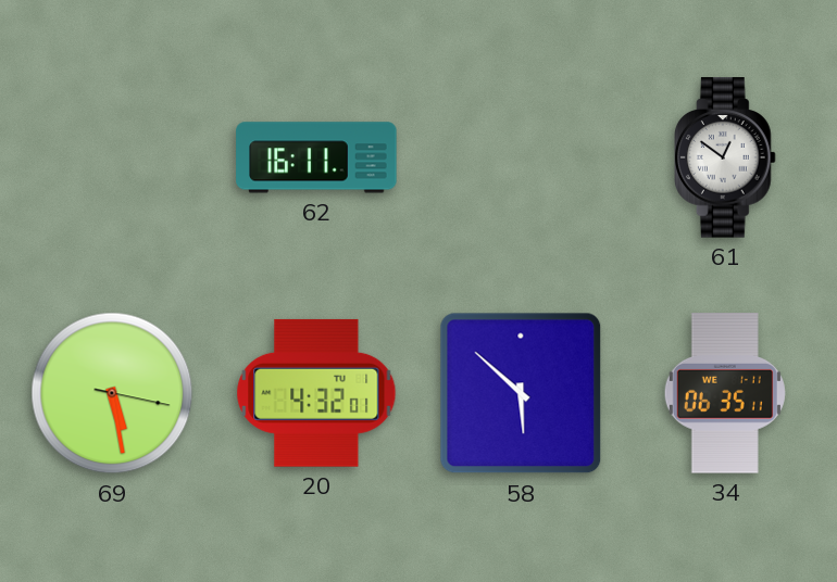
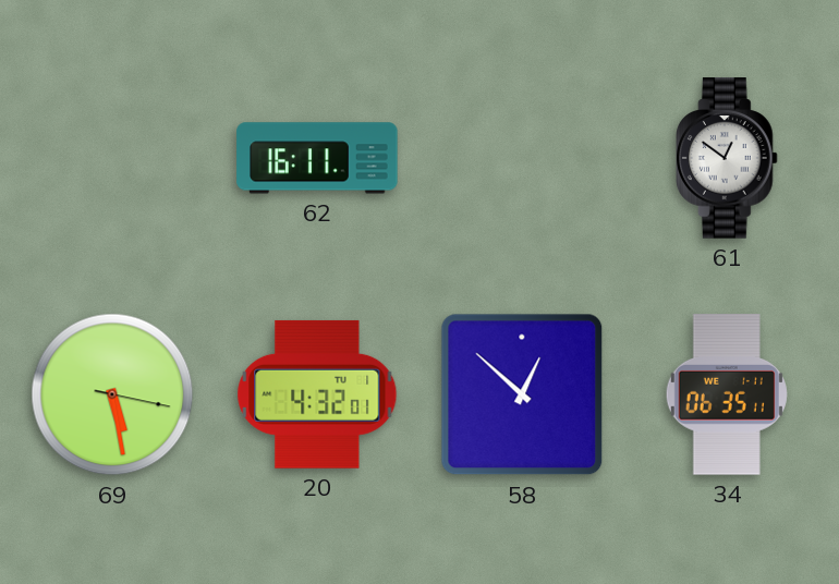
58: 5:52 -> 12:52 (522, 394)
